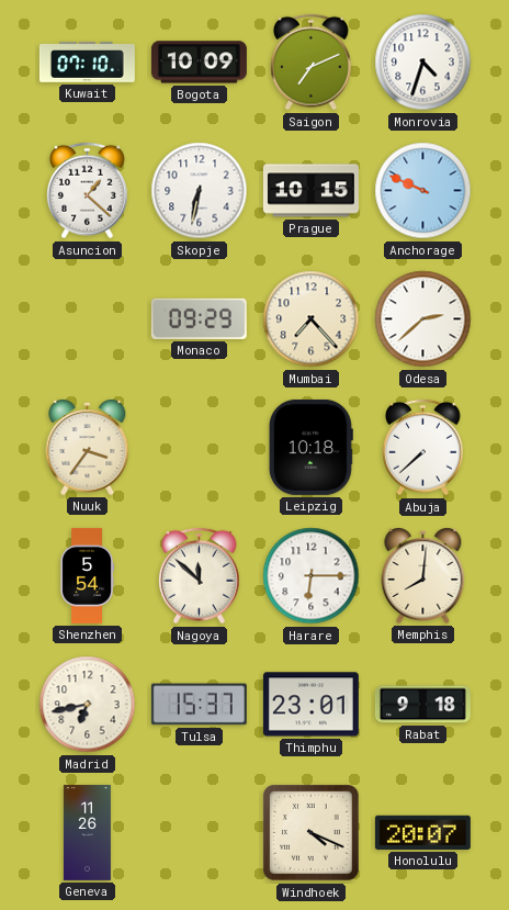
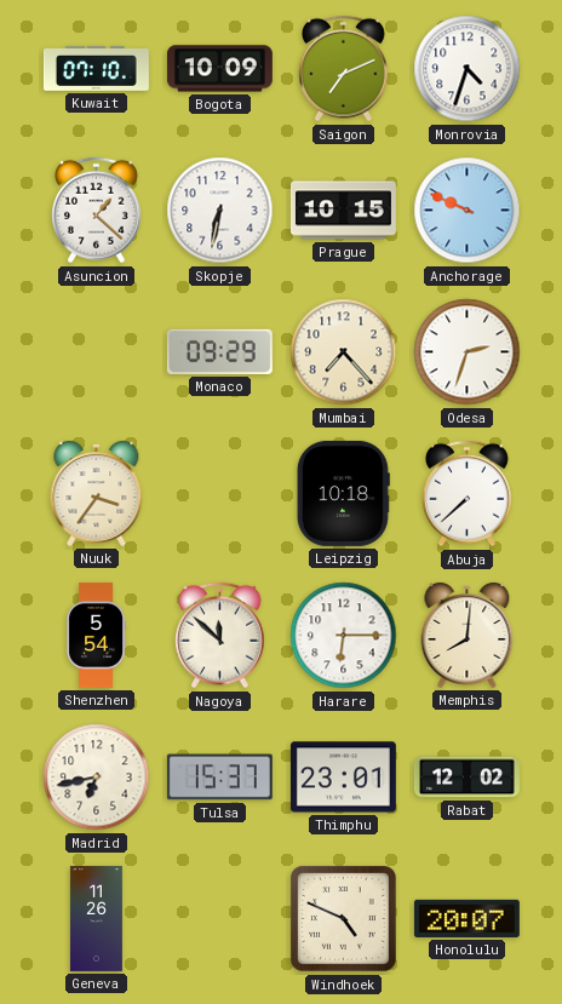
Odesa: 2:38 -> 2:33 (468, 352)
Rabat: 9:18 -> 12:02 (466, 778)
Windhoek: 4:19 -> 4:49 (344, 919)
